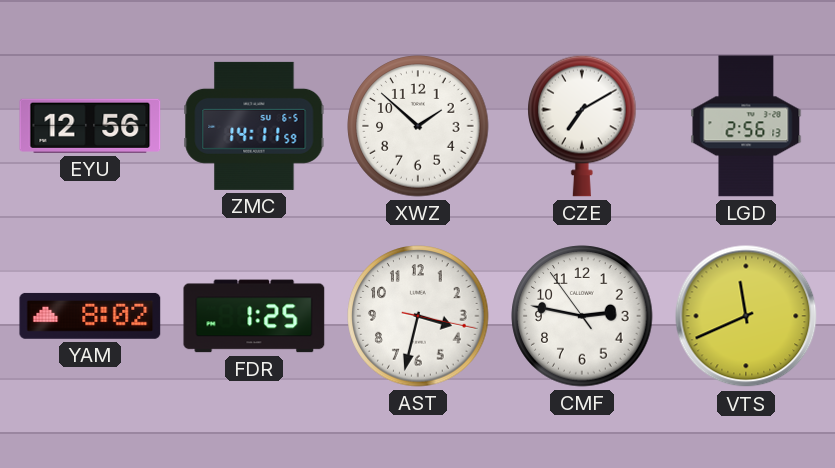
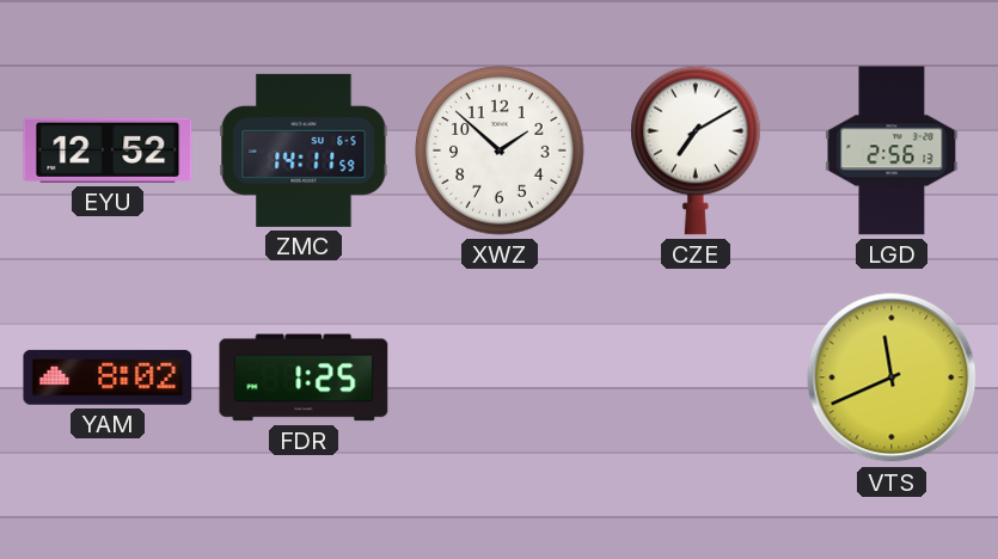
EYU: 12:56 -> 12:52 (108, 150)
AST: 3:32 -> none (418, 316)
CMF: 2:46 -> none (582, 316)
